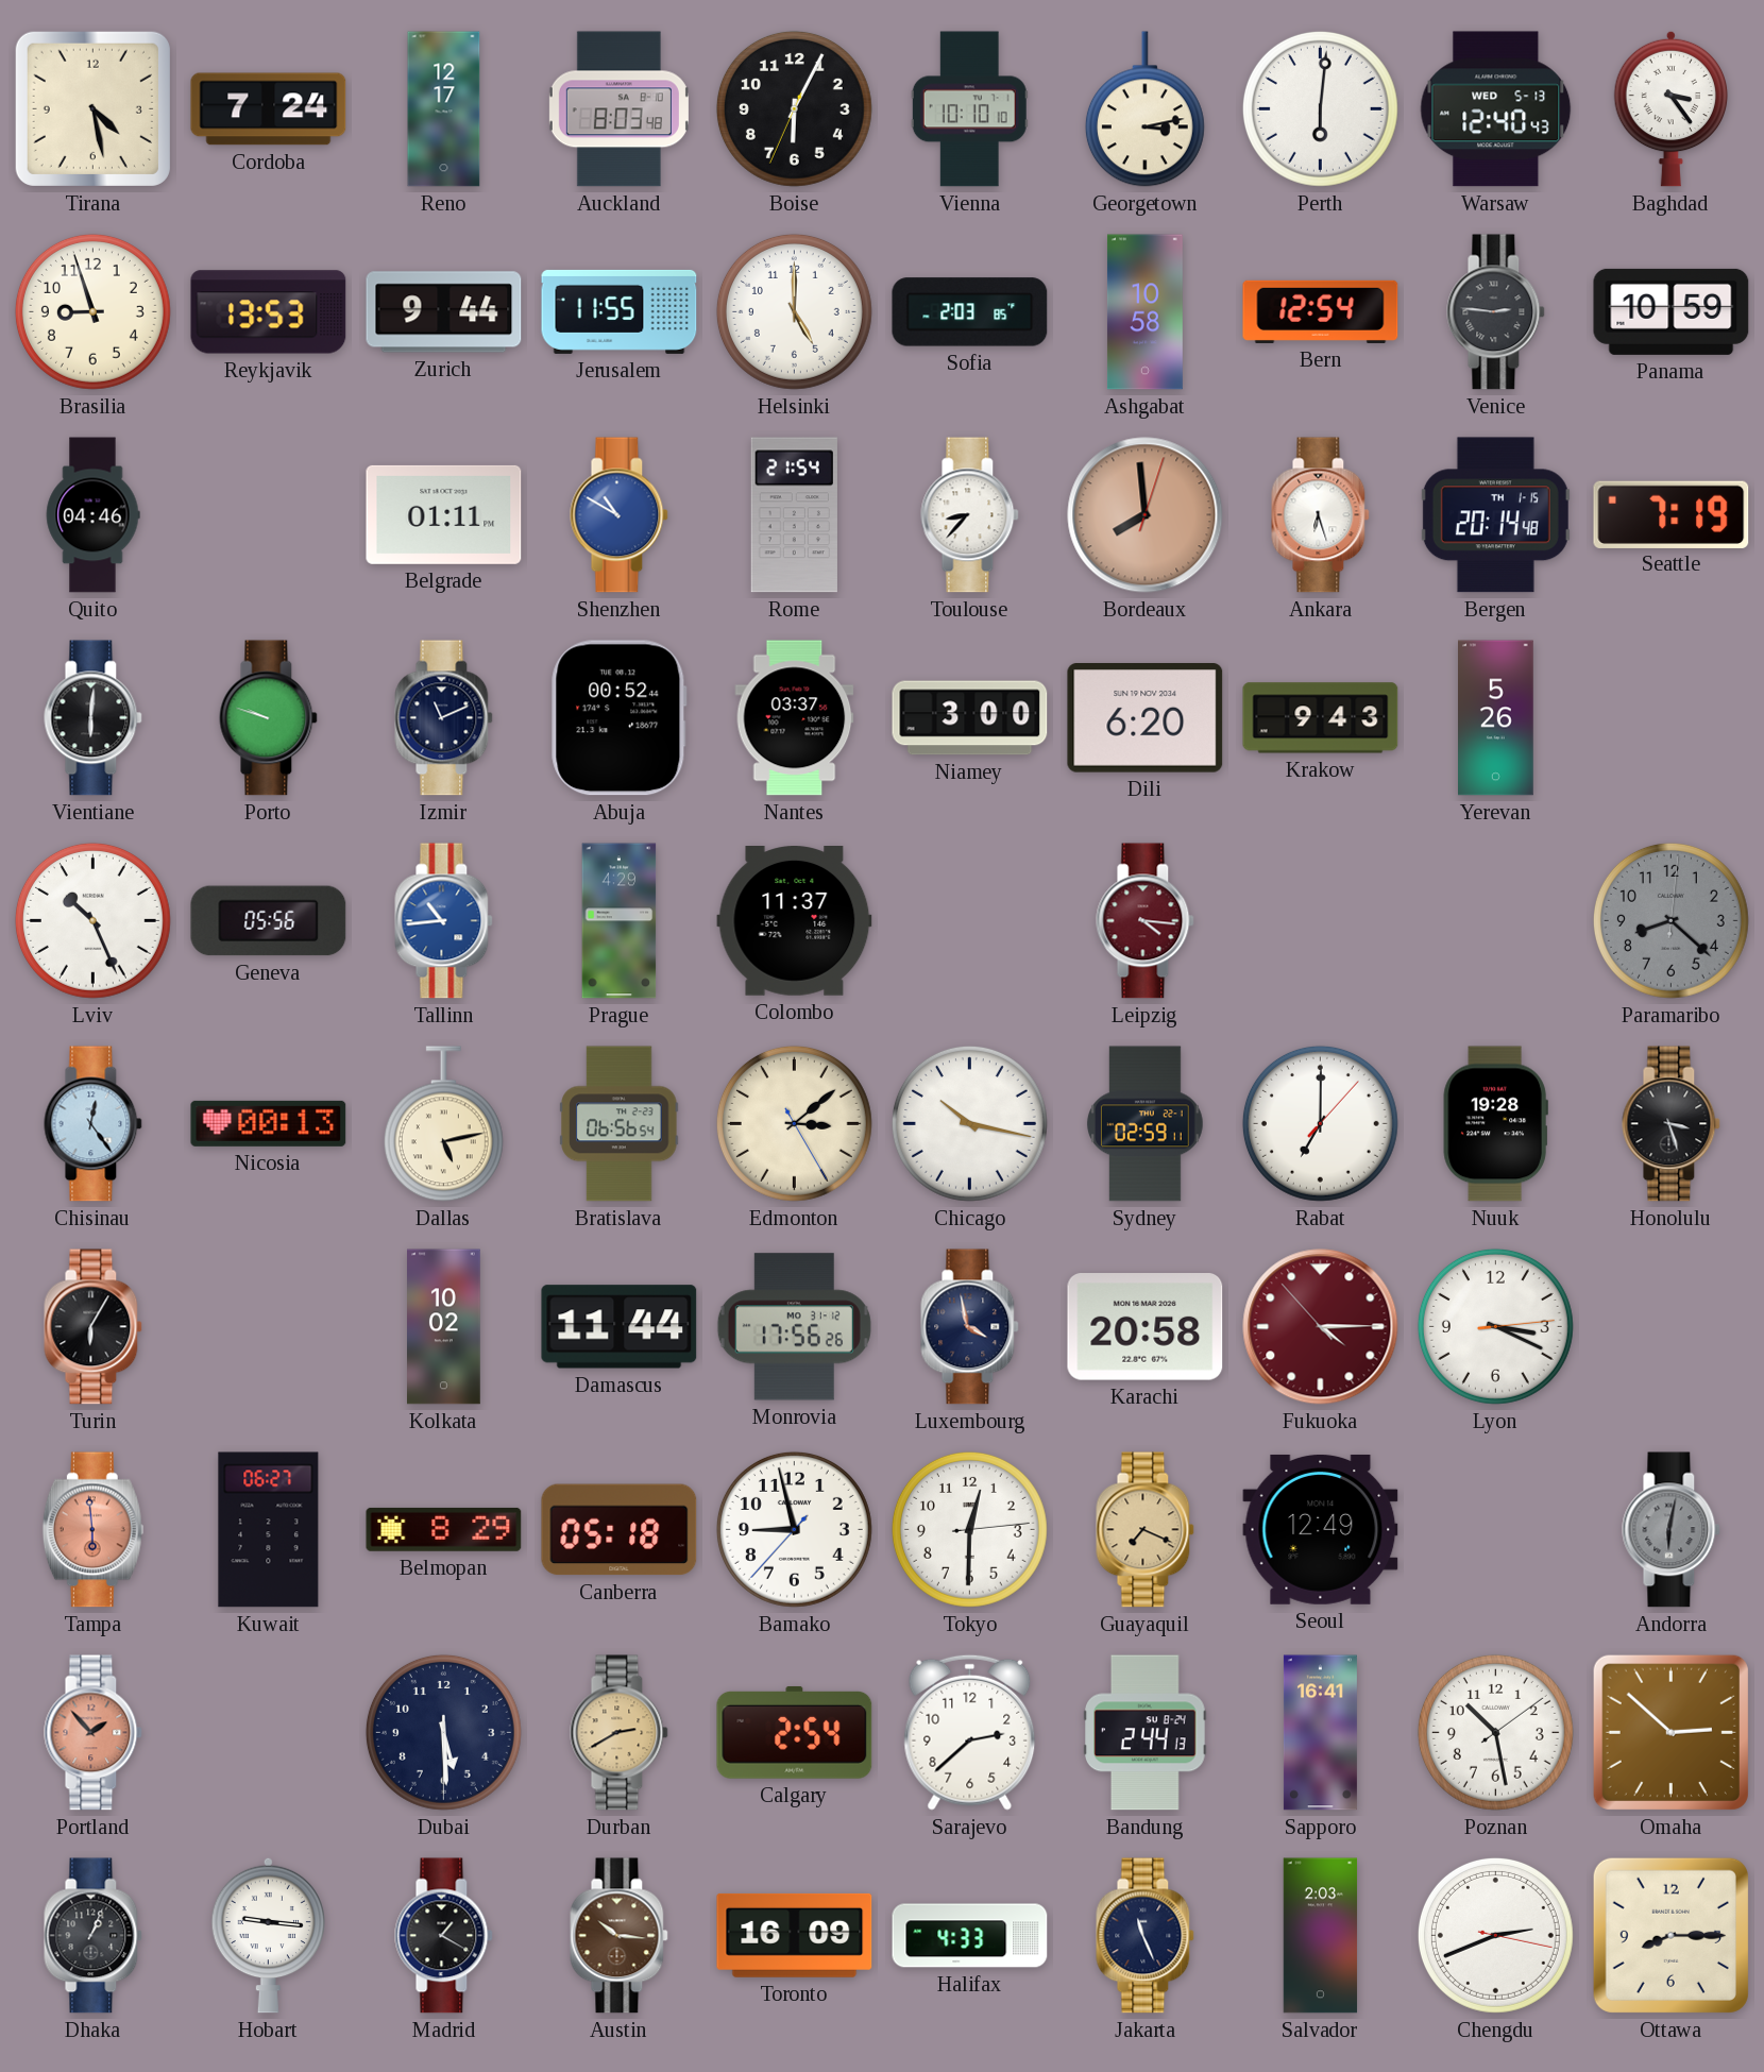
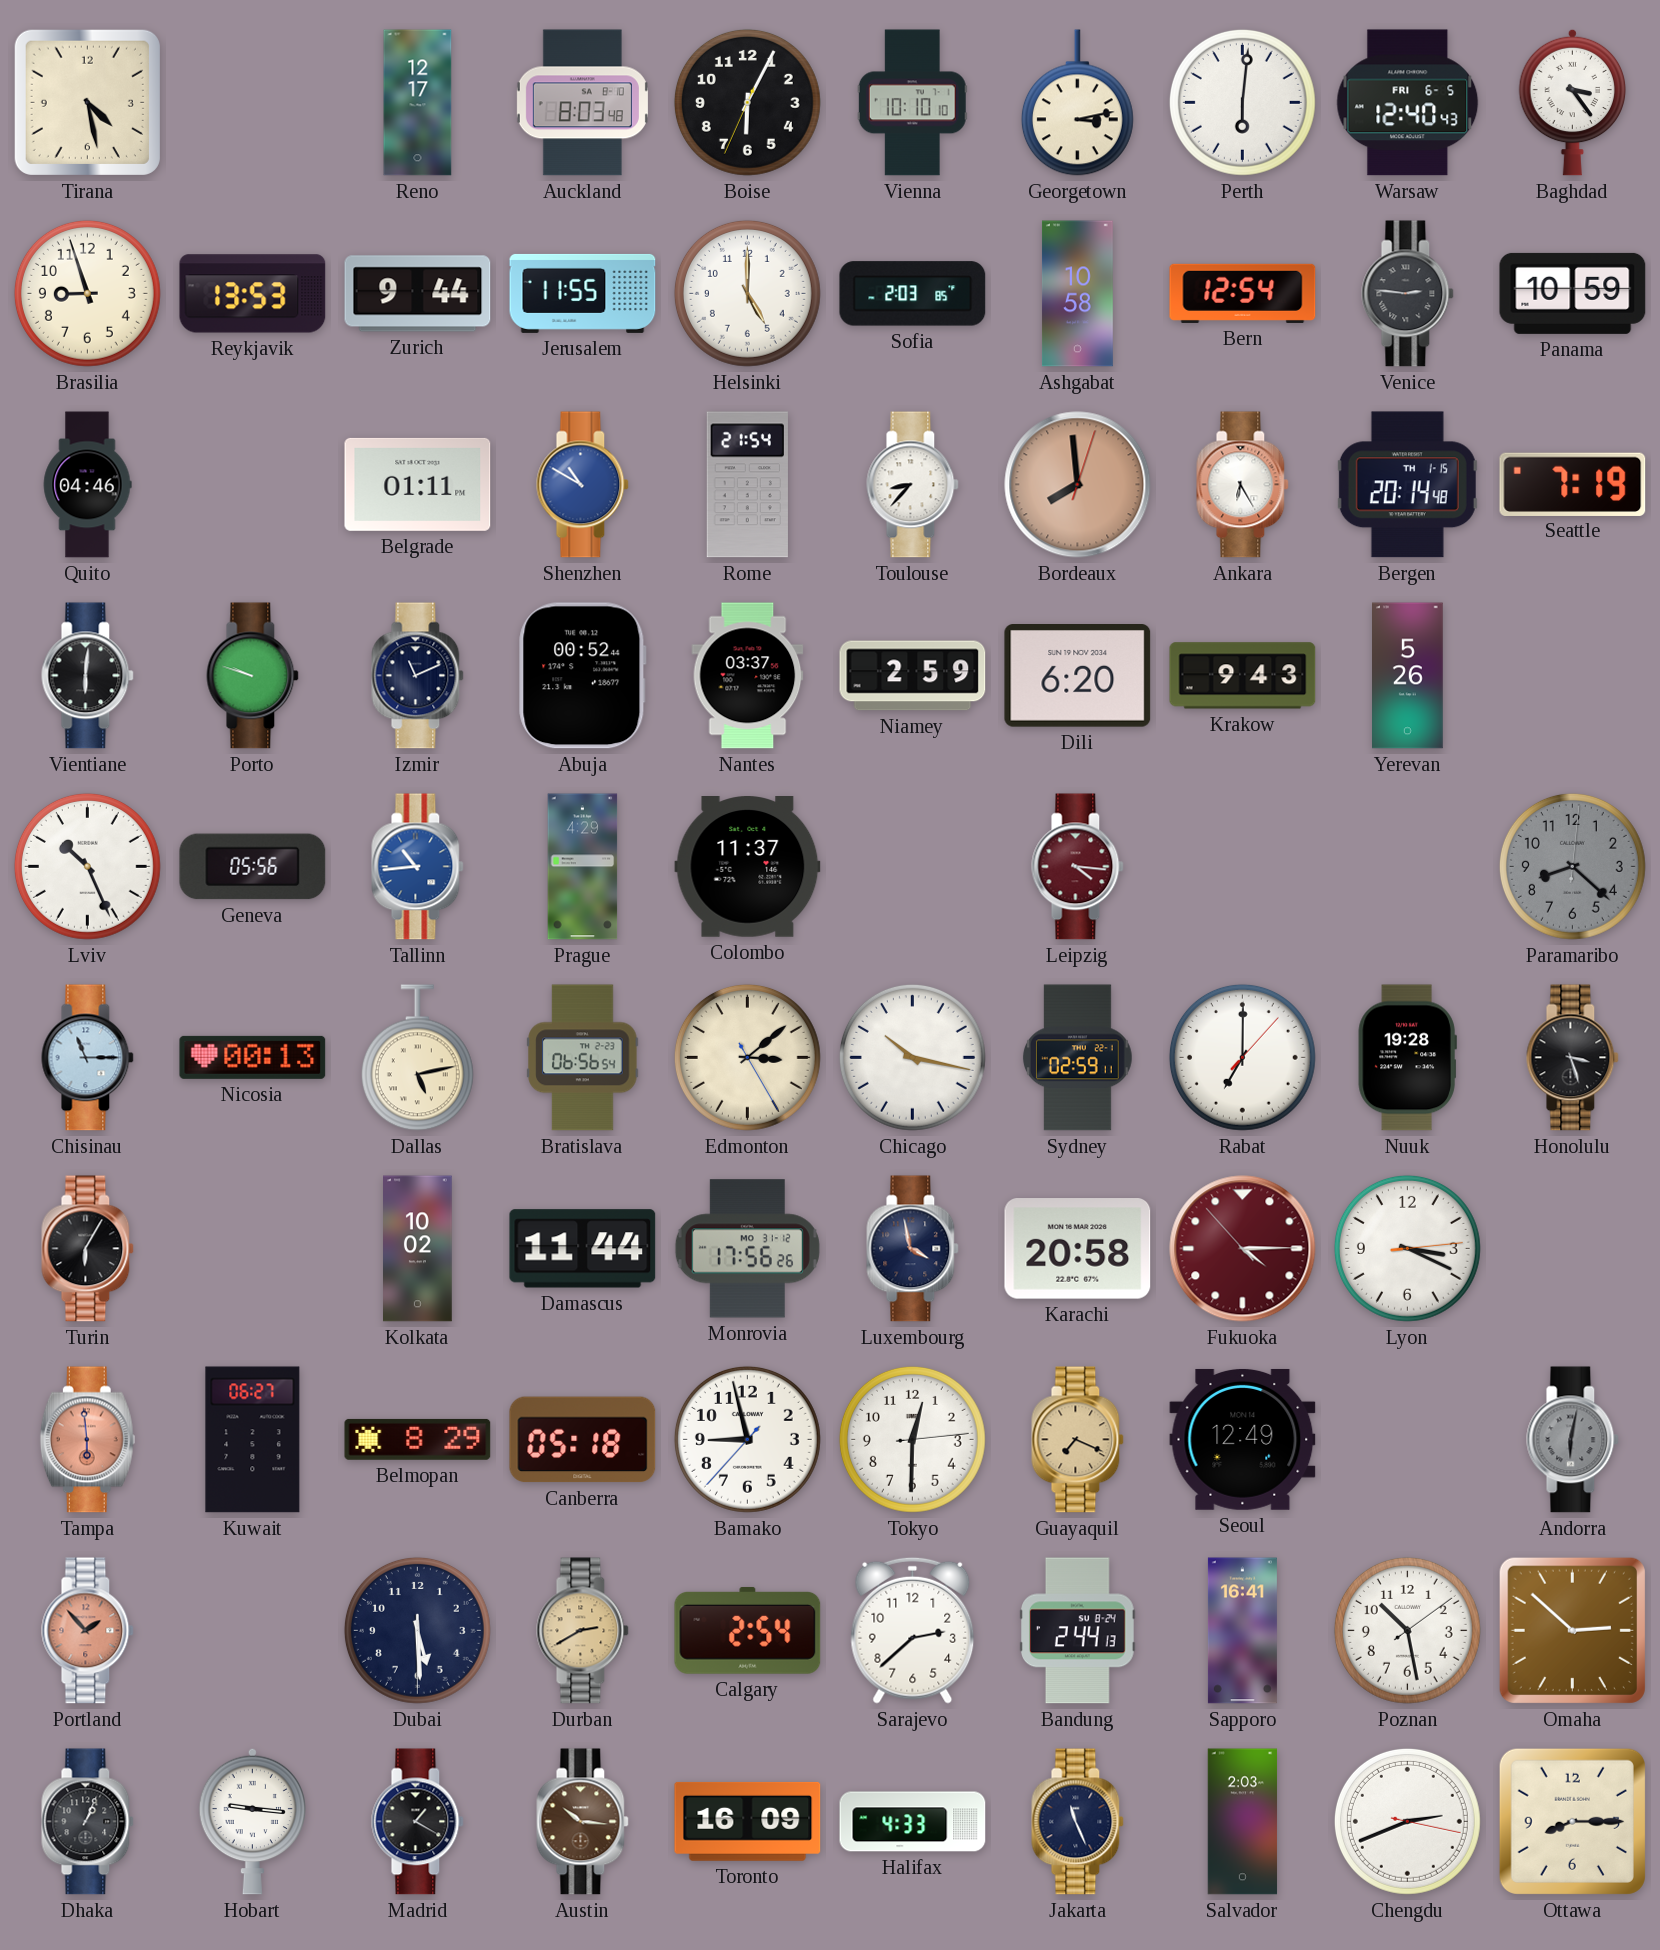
Cordoba: 7:24 -> none (269, 109)
Warsaw date: WED 5-13 -> FRI 6-5 (1408, 103)
Ankara: 6:27 -> 6:25 (1243, 485)
Niamey: 3:00 -> 2:59 (913, 676)
Chisinau: 12:24 -> 11:15 (88, 1058)
